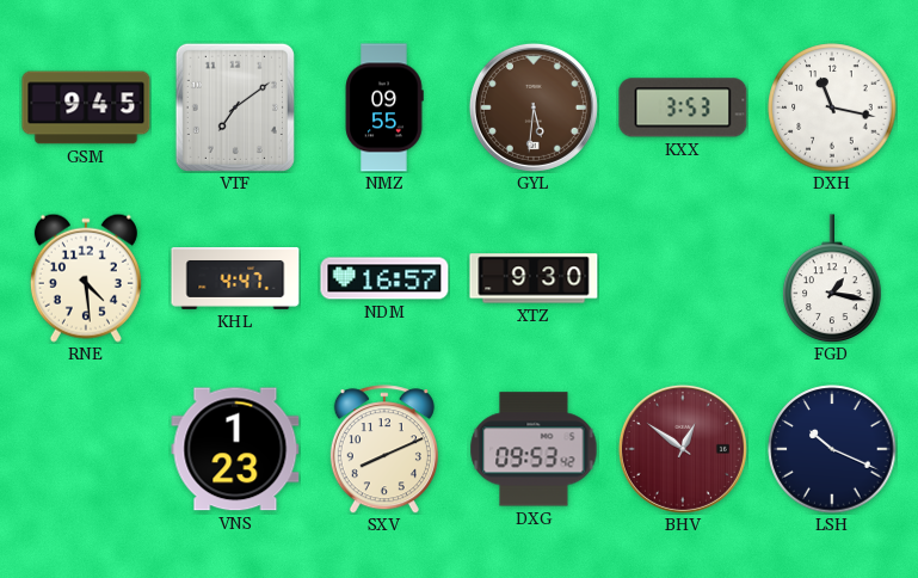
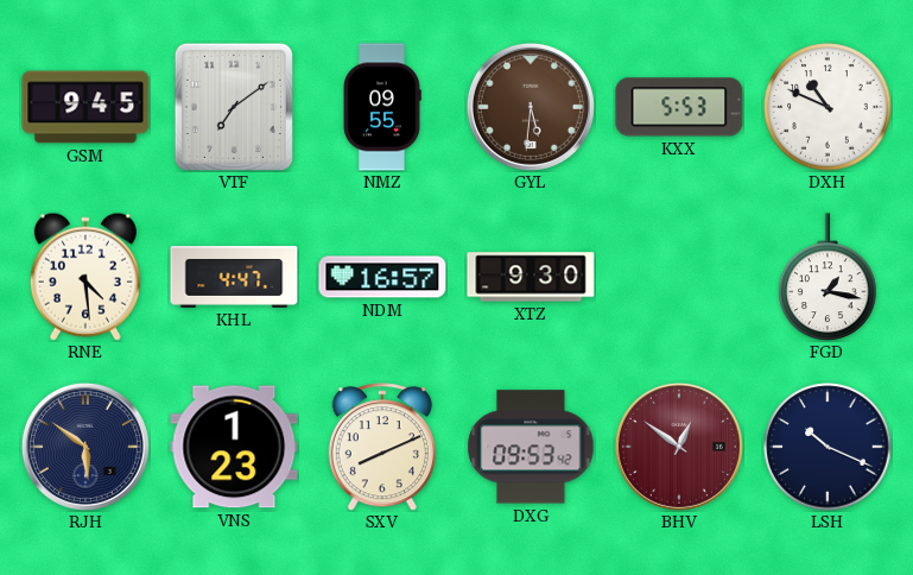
KXX: 3:53 -> 5:53 (679, 107)
DXH: 11:17 -> 10:49 (828, 107)
RJH: none -> 5:51 (85, 447)
